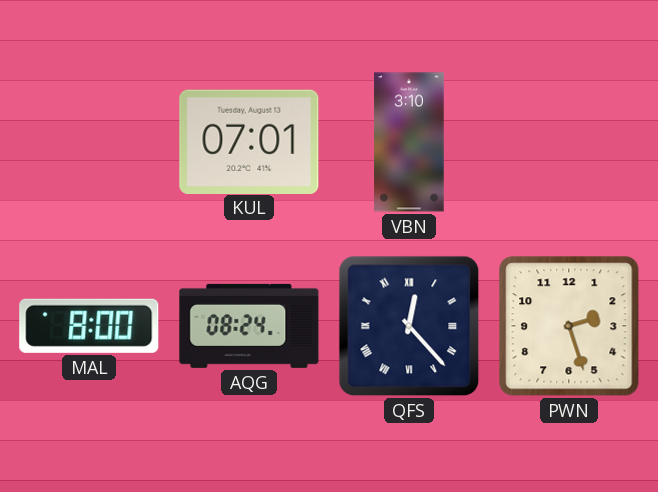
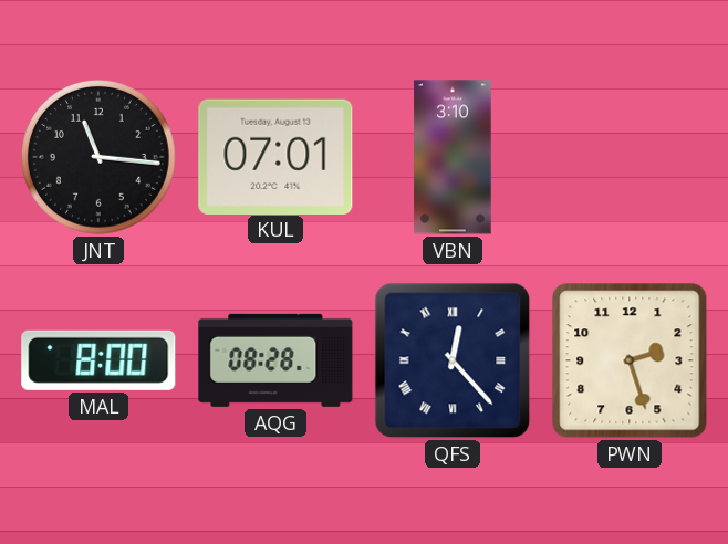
JNT: none -> 11:16 (98, 157)
AQG: 08:24 -> 08:28 (275, 360)
